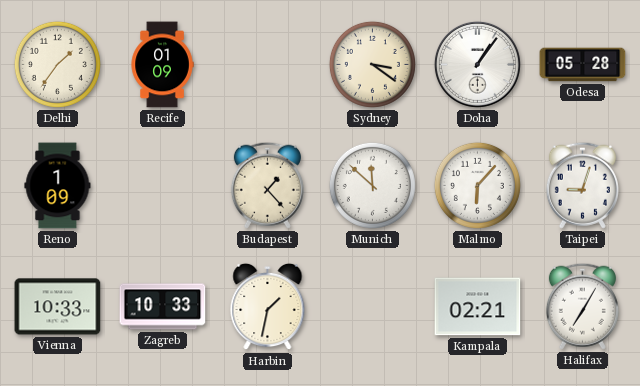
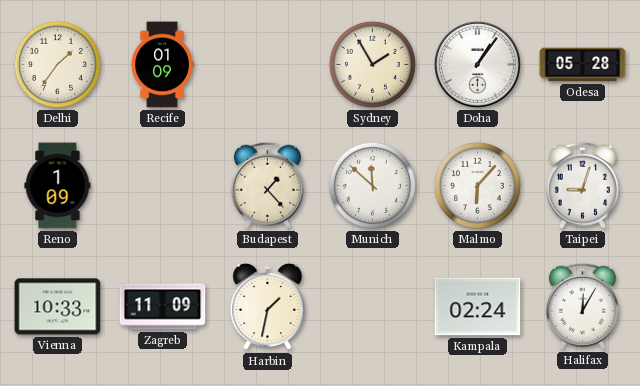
Sydney: 3:21 -> 1:55 (372, 64)
Zagreb: 10:33 -> 11:09 (163, 307)
Kampala: 02:21 -> 02:24 (478, 307)
Halifax: 7:05 -> 12:05 (582, 306)
